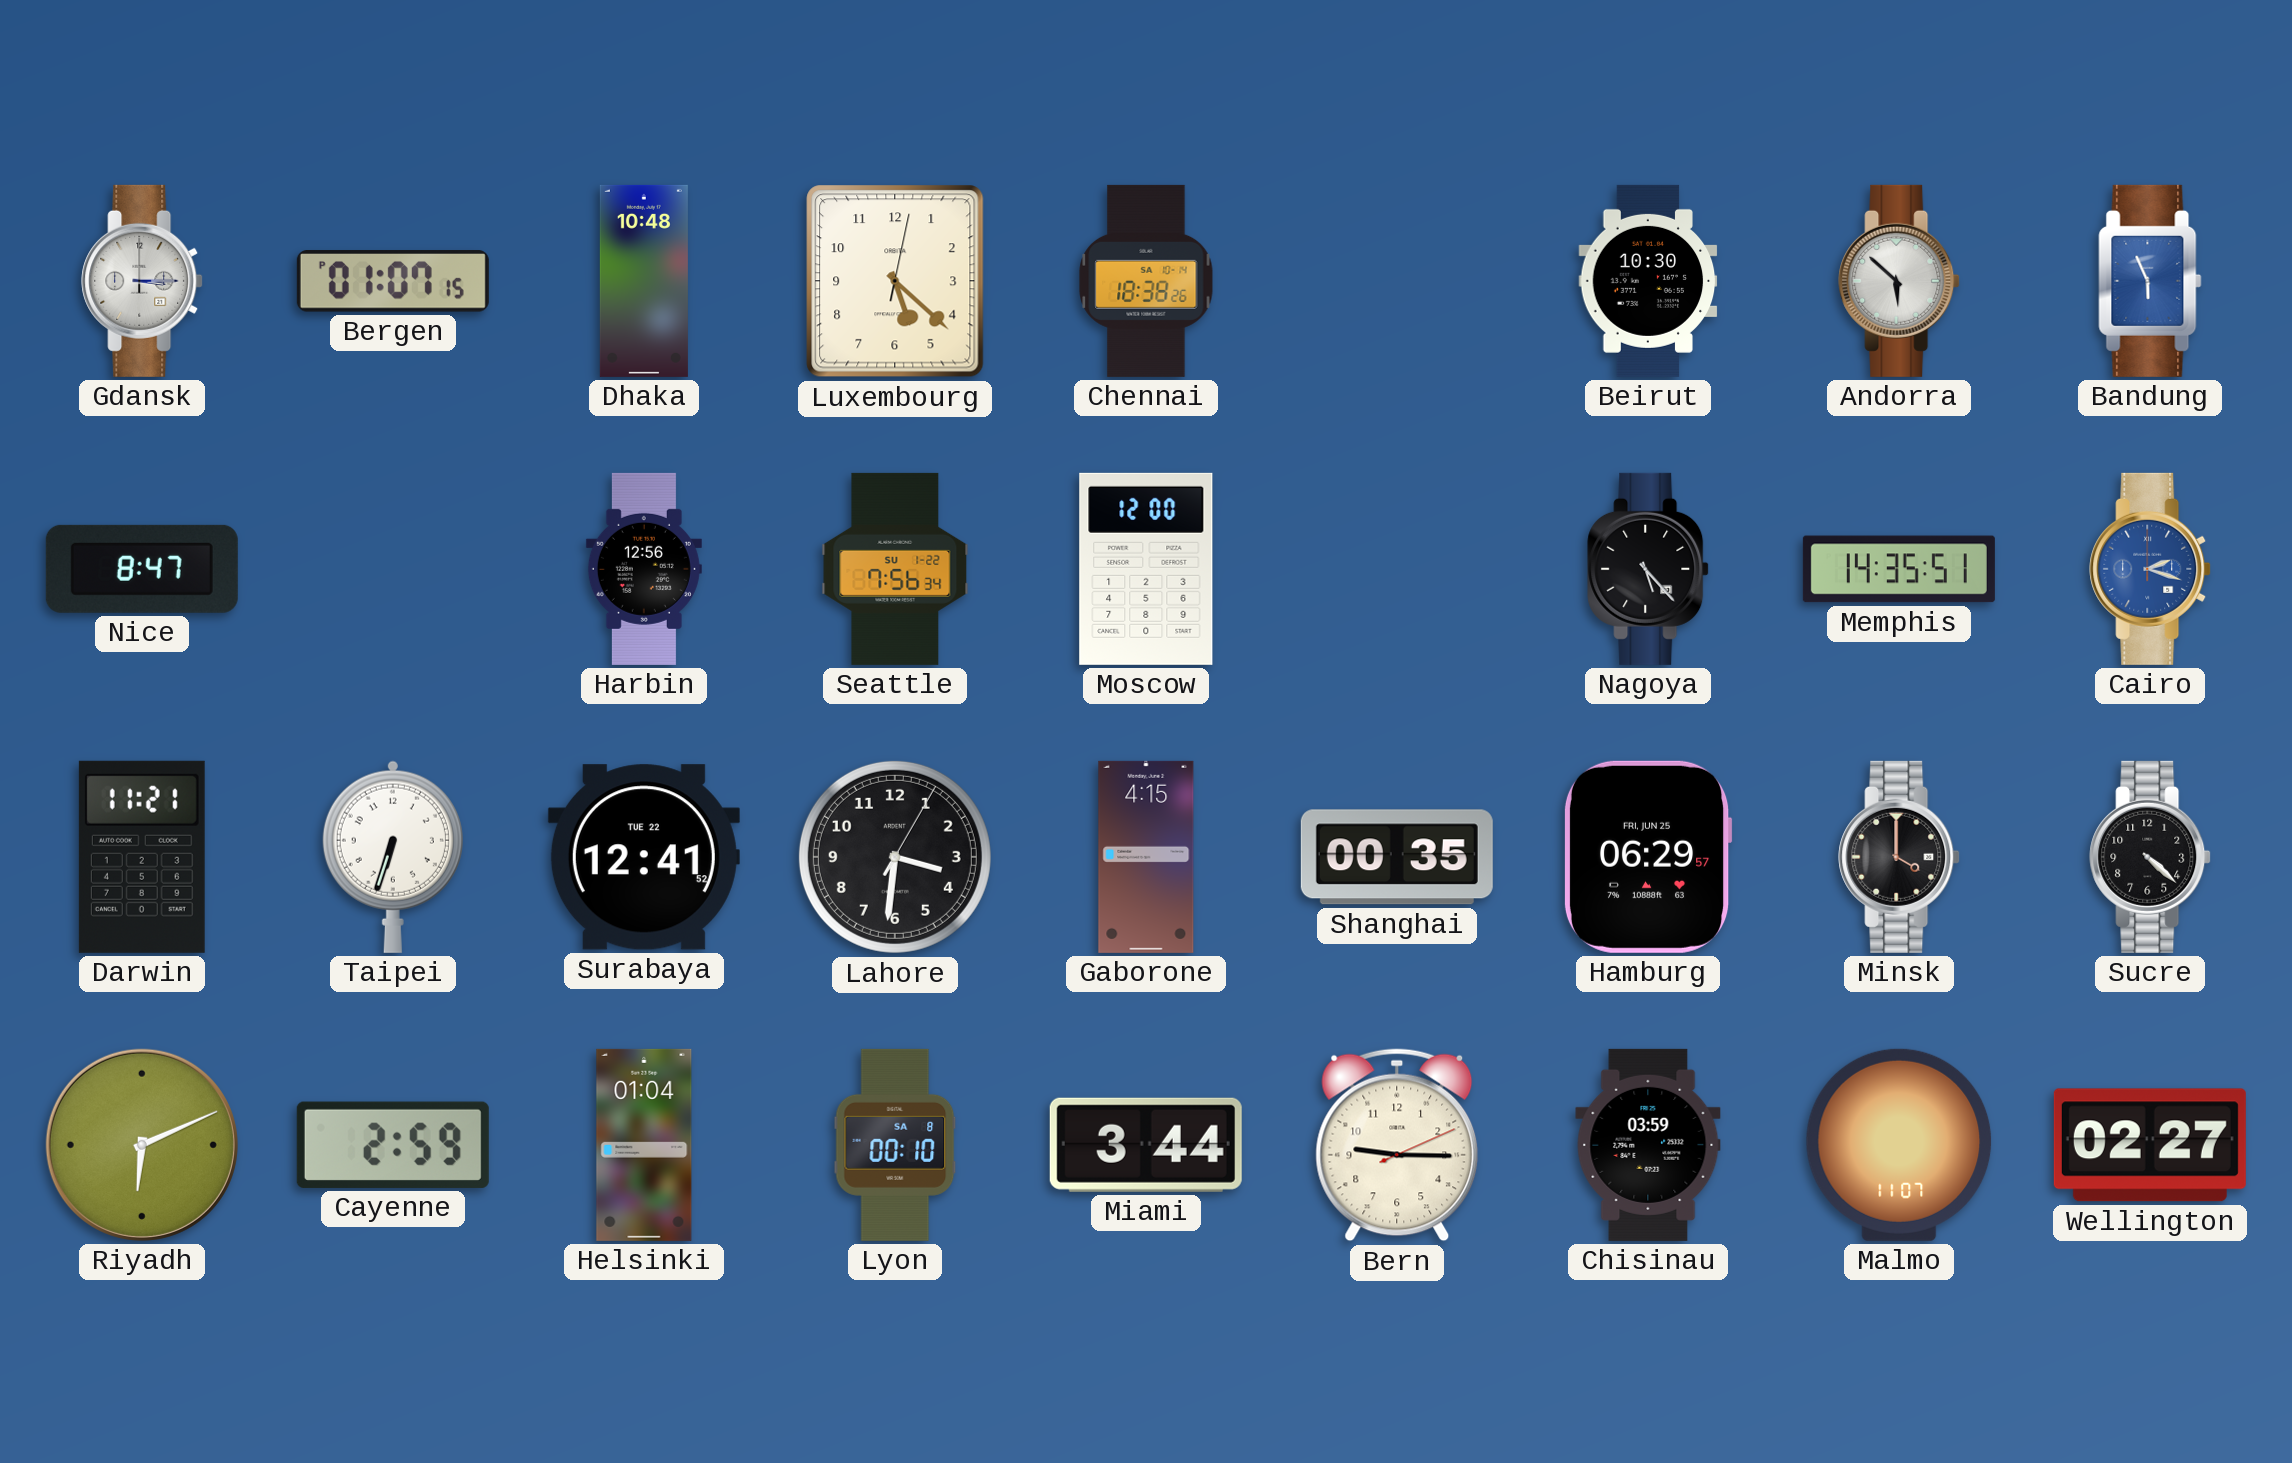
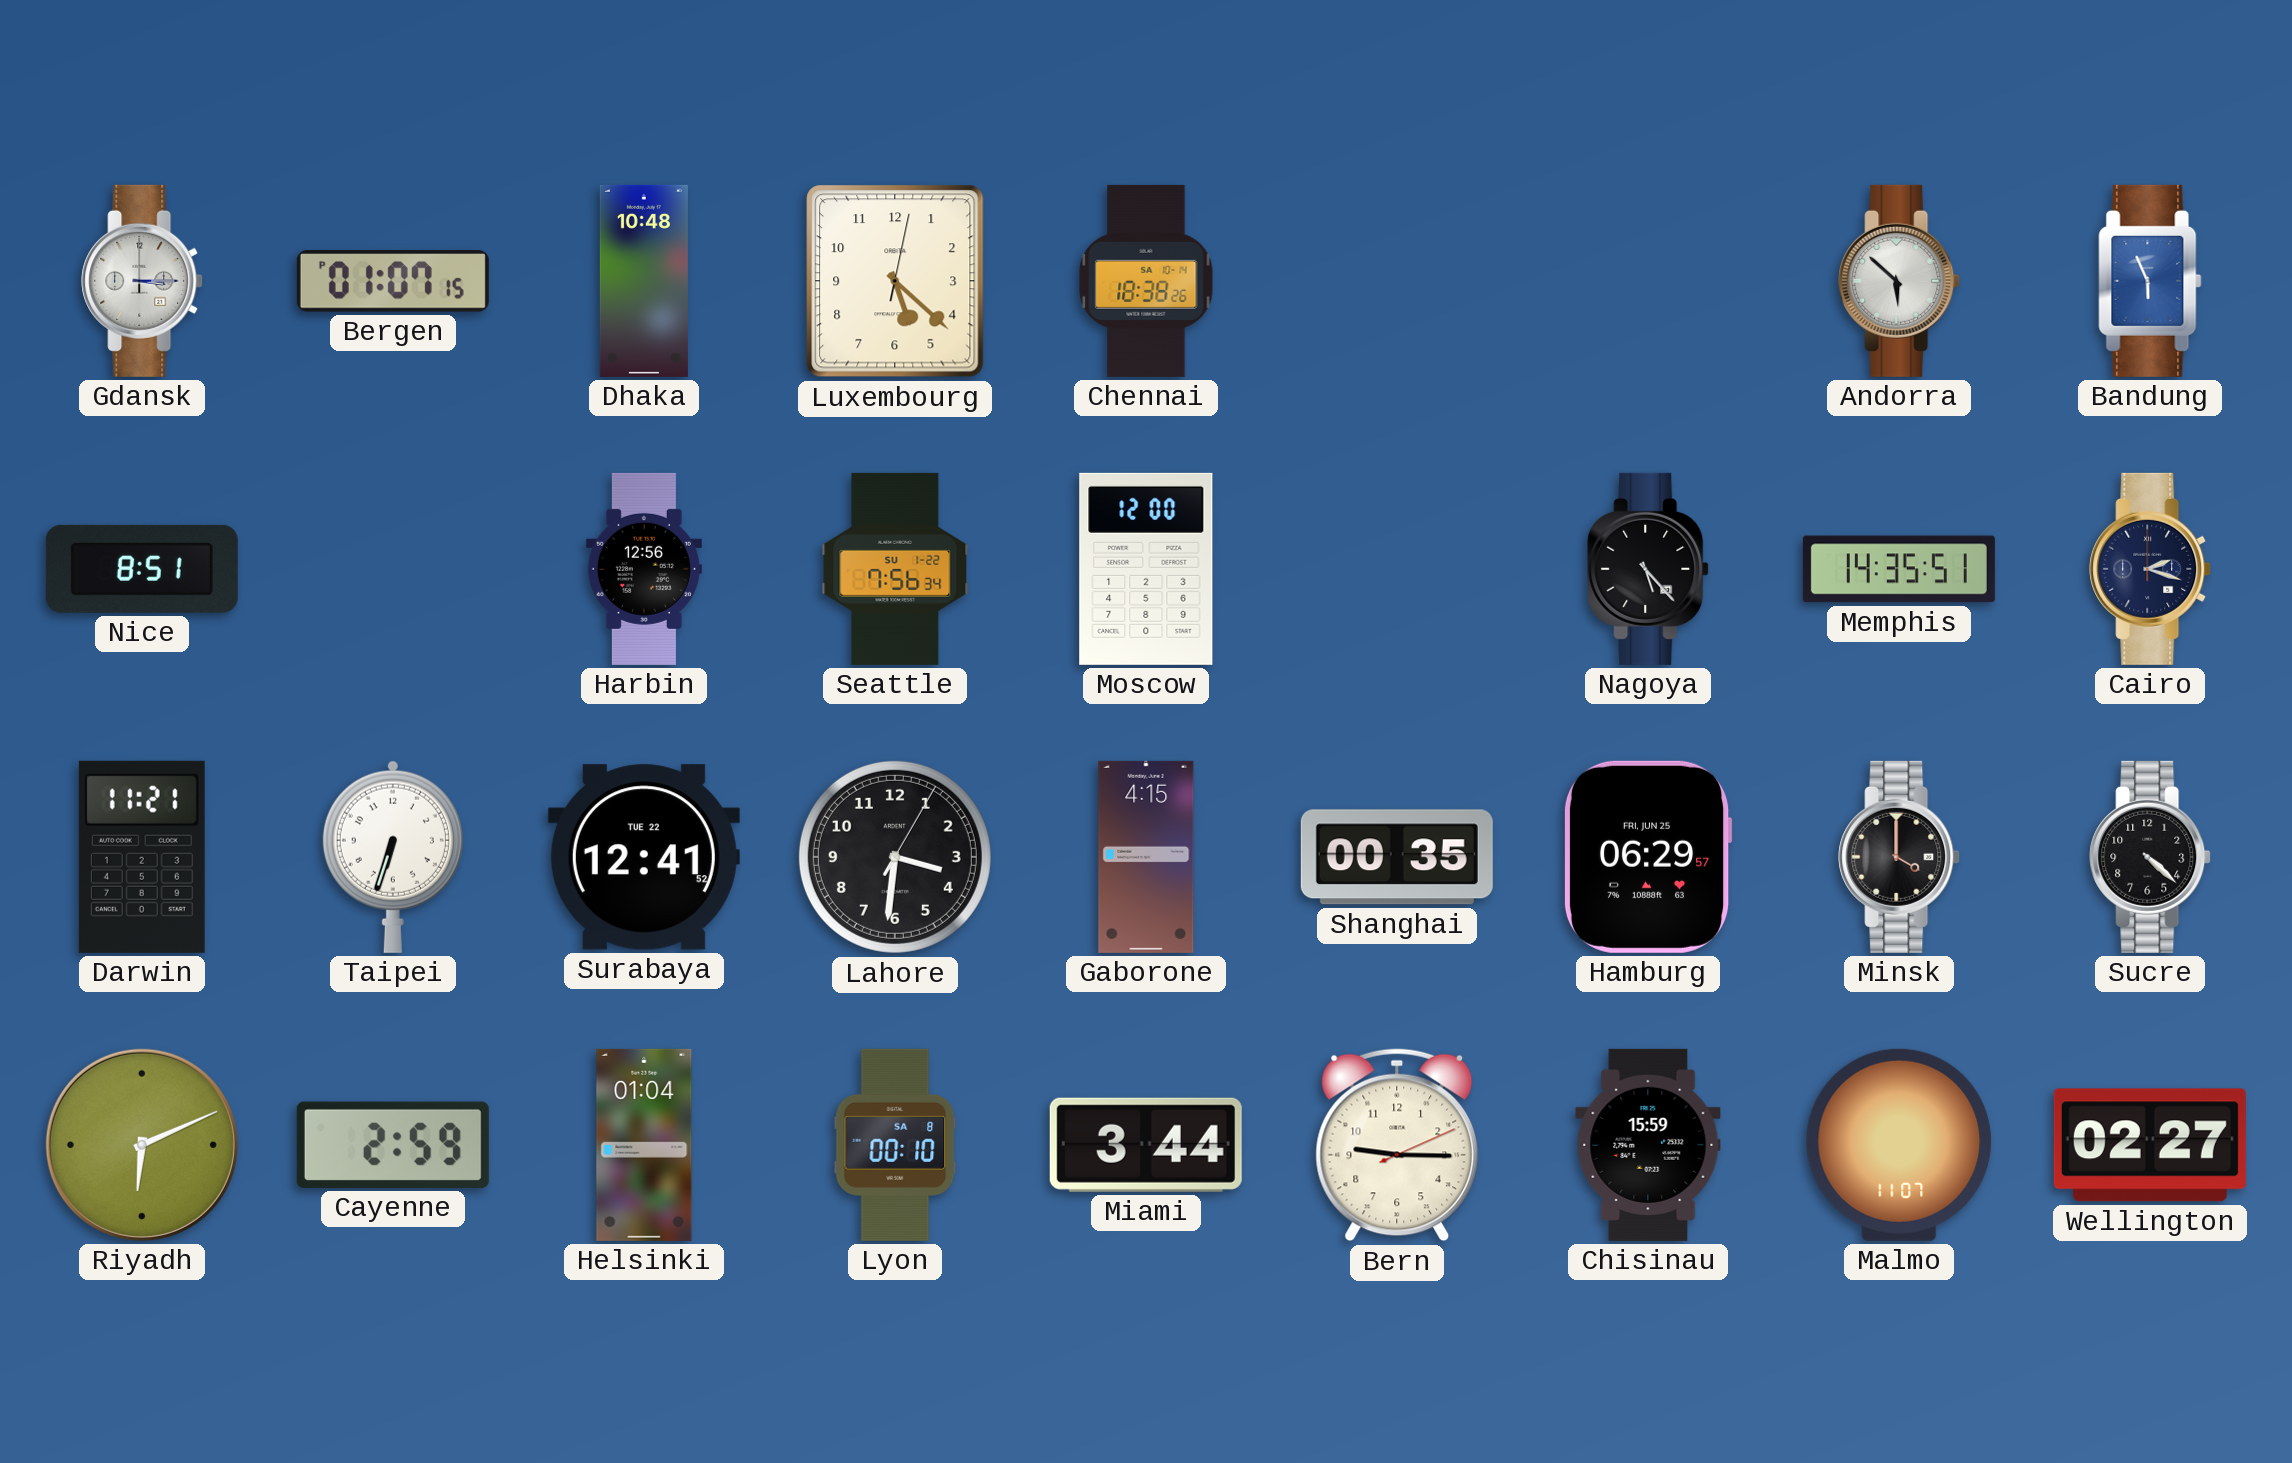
Beirut: 10:30 -> none (1648, 281)
Nice: 8:47 -> 8:51 (142, 569)
Cairo dial: blue -> navy (2150, 569)
Chisinau: 03:59 -> 15:59 (1648, 1145)
